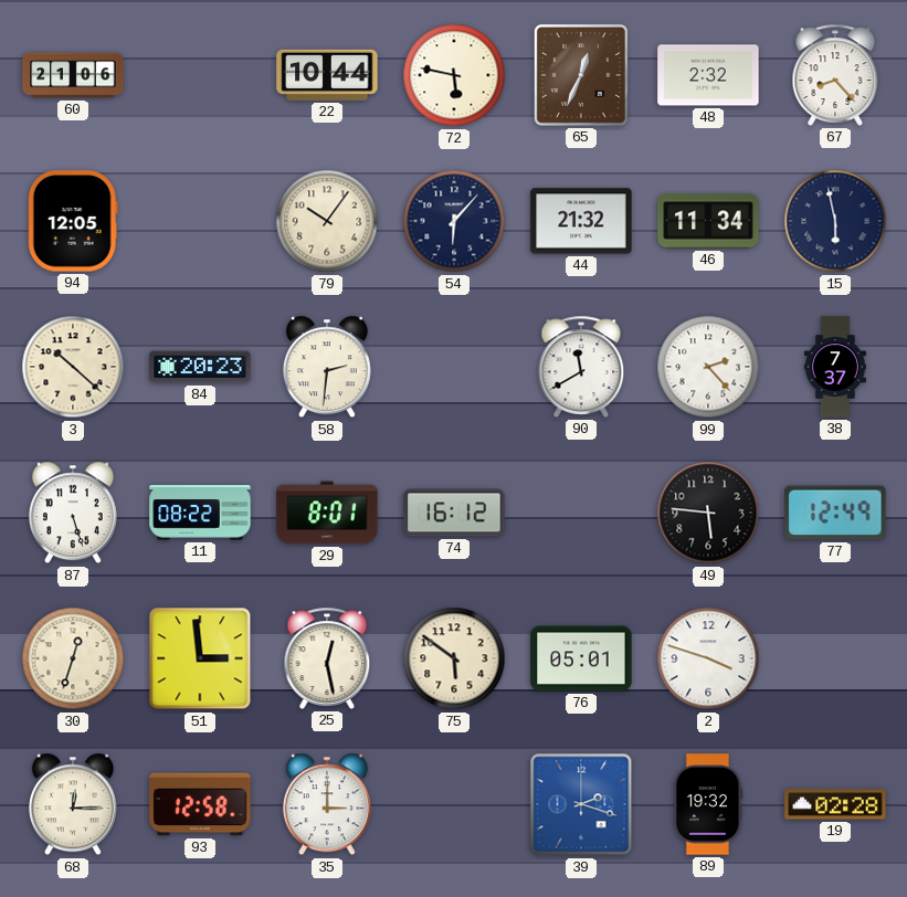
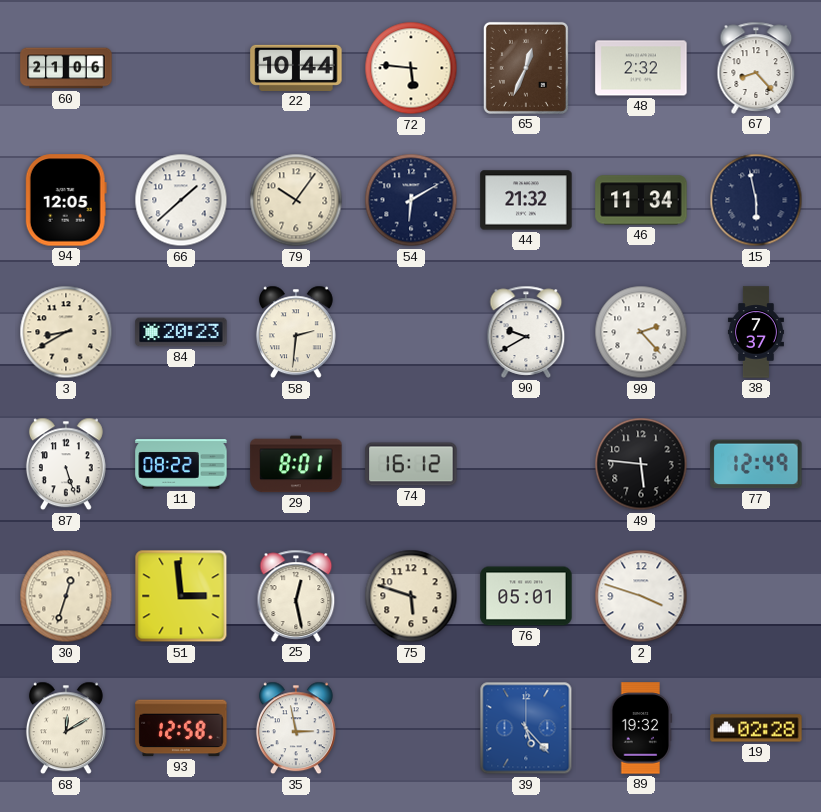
72: 5:47 -> 5:46 (411, 68)
66: none -> 1:38 (181, 200)
54: 6:07 -> 6:10 (411, 200)
3: 10:22 -> 8:40 (66, 332)
90: 11:40 -> 9:40 (526, 332)
75: 5:51 -> 5:48 (411, 596)
68: 12:15 -> 12:10 (66, 728)
35: 3:00 -> 2:58 (296, 728)
39: 2:18 -> 5:23 (526, 728)
